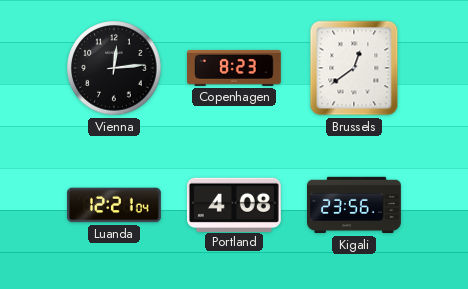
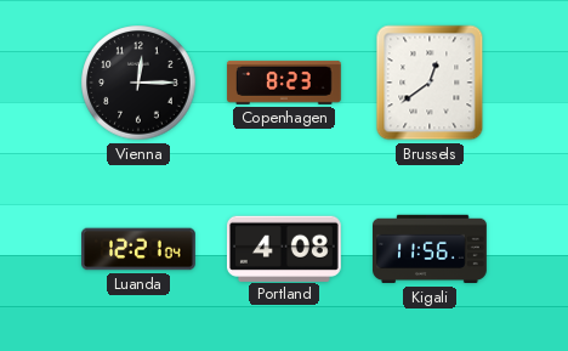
Vienna: 12:14 -> 12:15 (138, 83)
Kigali: 23:56 -> 11:56 (431, 249)
